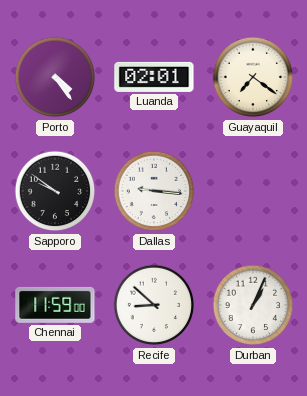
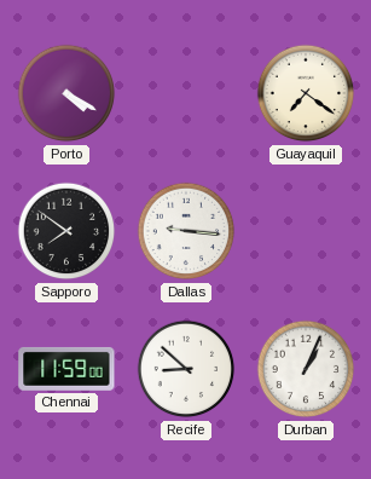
Porto: 4:24 -> 4:20 (66, 93)
Luanda: 02:01 -> none (154, 77)
Sapporo: 9:51 -> 7:51 (66, 231)
